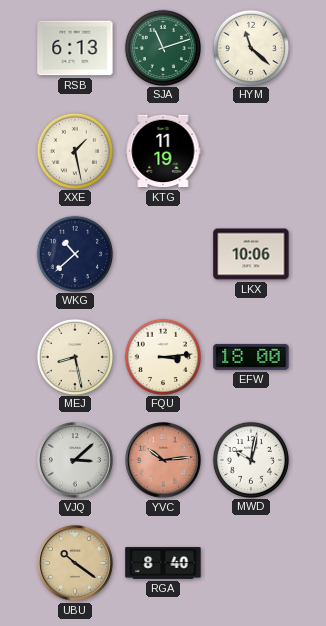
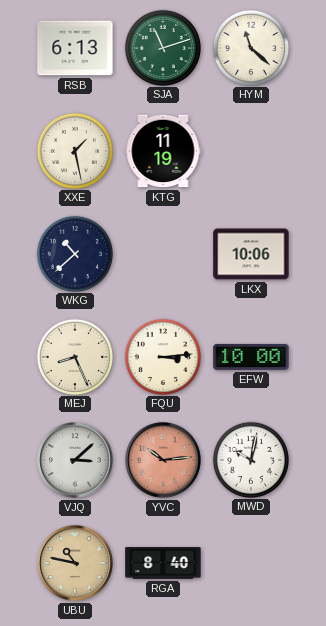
MEJ: 8:28 -> 8:26 (74, 356)
EFW: 18:00 -> 10:00 (251, 357)
UBU: 10:21 -> 10:47 (76, 564)
